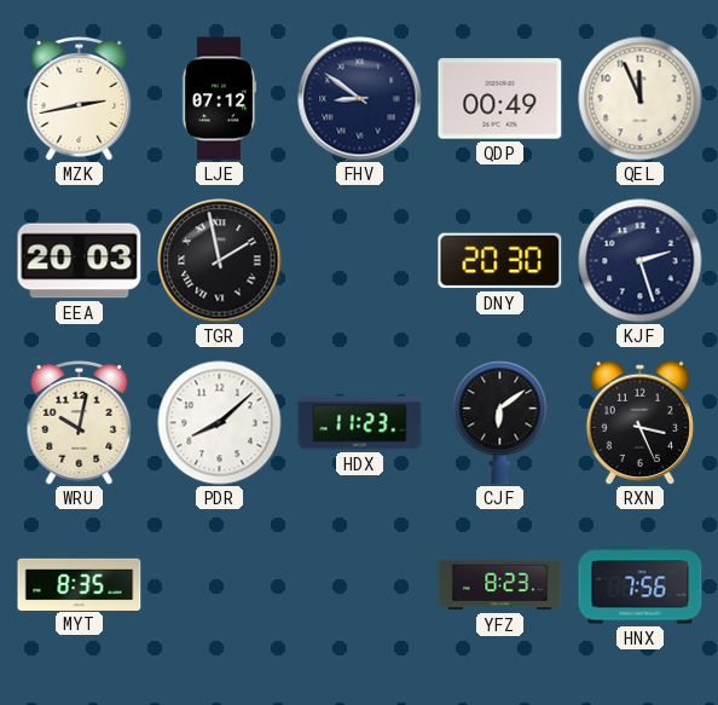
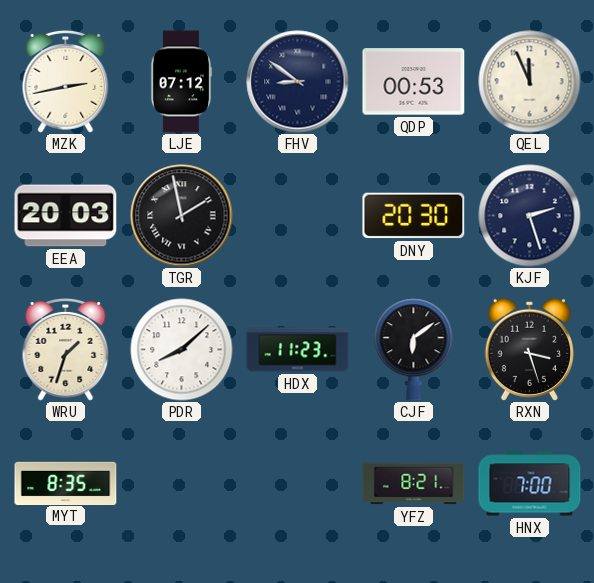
QDP: 00:49 -> 00:53 (414, 82)
WRU: 10:02 -> 1:33 (66, 349)
RXN: 3:26 -> 3:27 (529, 349)
YFZ: 8:23 -> 8:21 (414, 484)
HNX: 7:56 -> 7:00 (530, 484)
